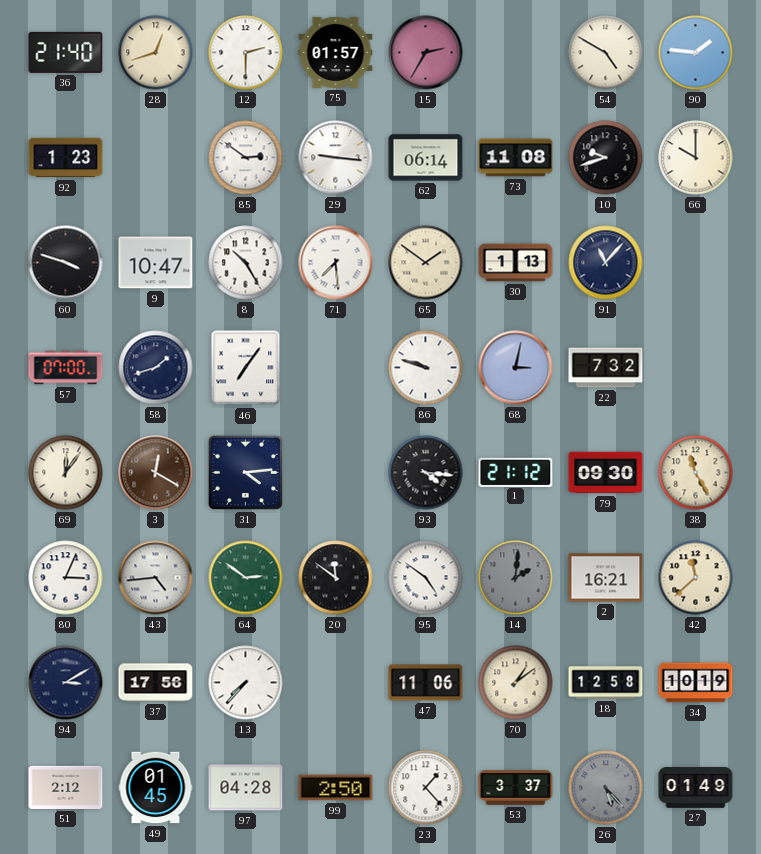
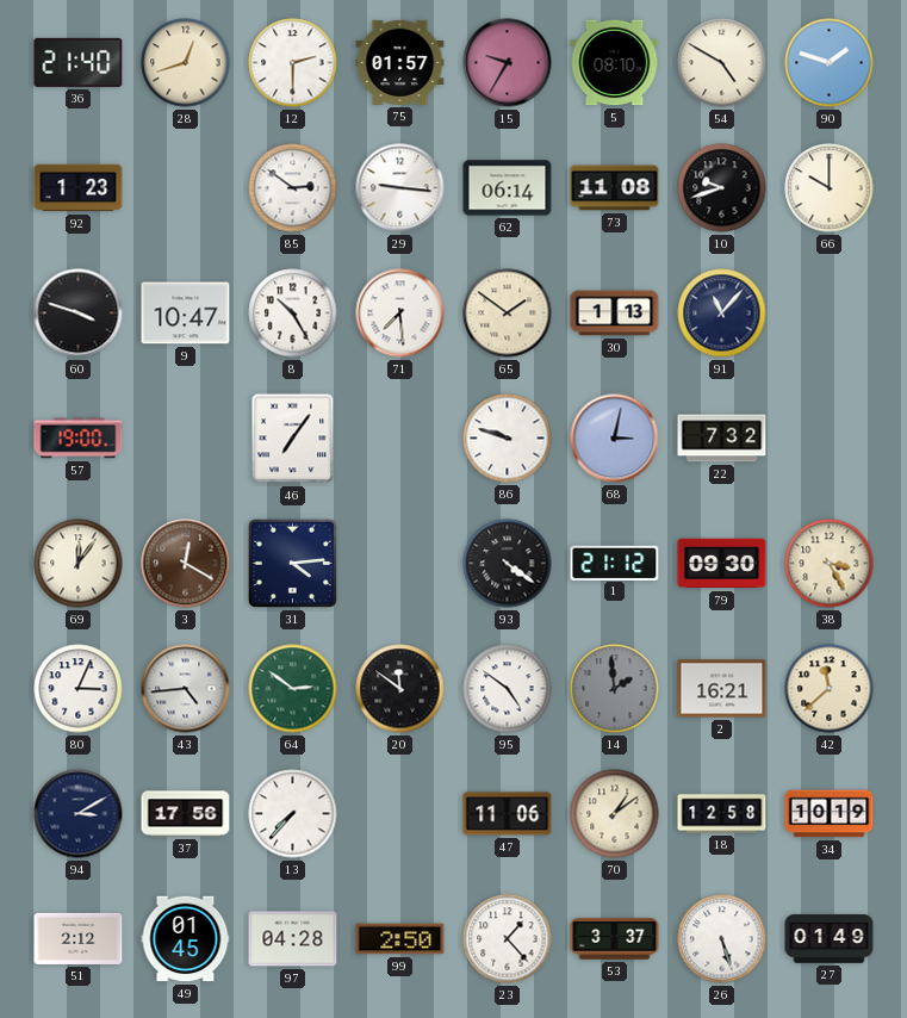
15: 2:35 -> 9:35 (508, 63)
5: none -> 08:10 (615, 63)
90: 1:46 -> 1:48 (830, 63)
57: 07:00 -> 19:00 (79, 439)
58: 1:42 -> none (156, 368)
93: 4:16 -> 4:21 (508, 564)
38: 11:25 -> 3:25 (830, 564)
14: 2:01 -> 1:59 (615, 689)
26: 5:23 -> 5:27 (722, 939)
26 dial: grey -> white (722, 939)
